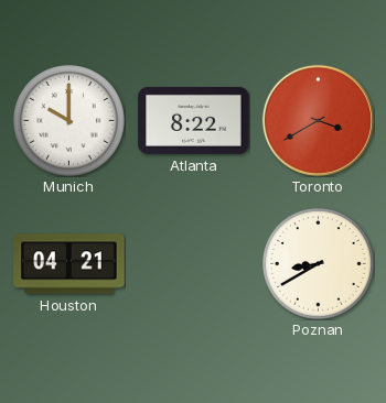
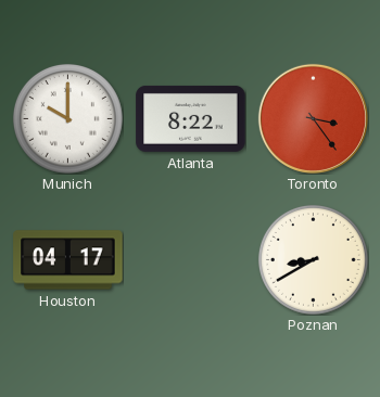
Toronto: 3:40 -> 3:24 (313, 118)
Houston: 04:21 -> 04:17 (68, 260)
